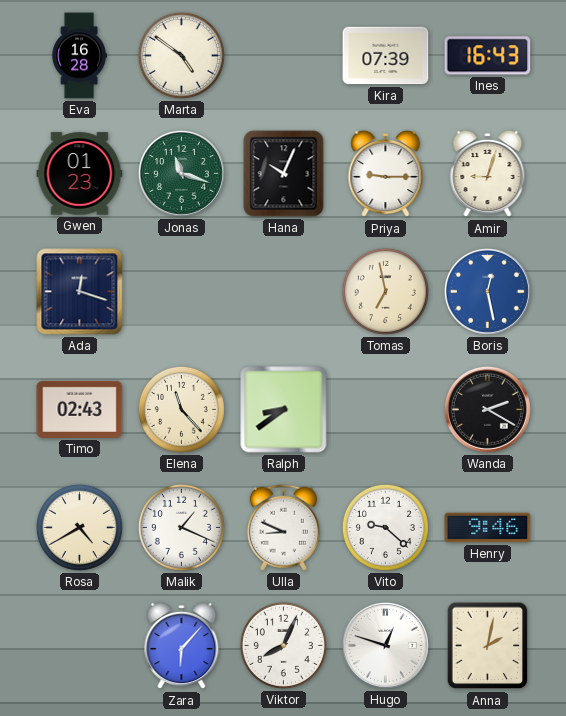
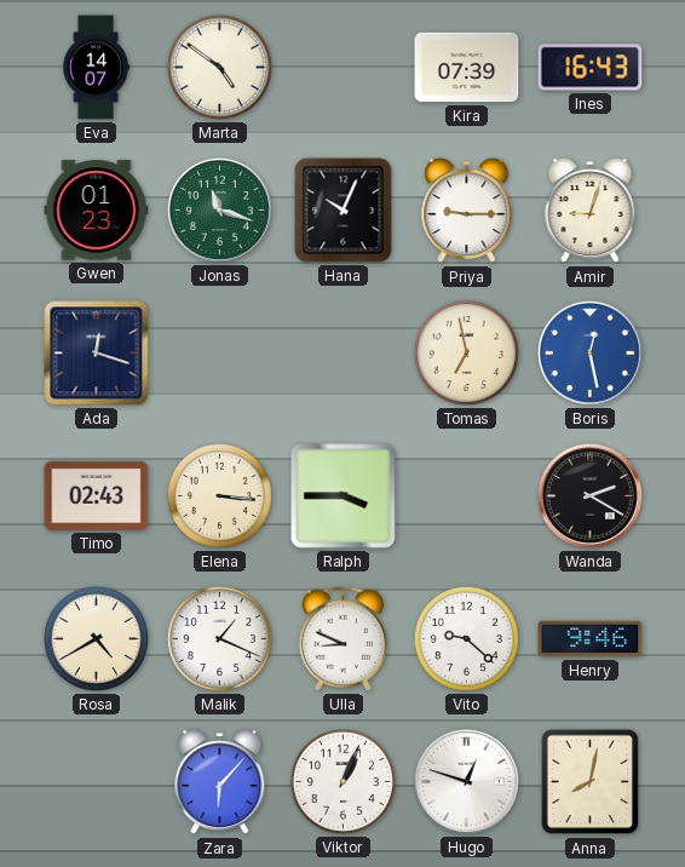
Eva: 16:28 -> 14:07 (96, 68)
Elena: 11:23 -> 3:16 (219, 495)
Ralph: 8:39 -> 3:45 (344, 496)
Viktor: 8:04 -> 1:04 (342, 781)
Anna: 2:02 -> 8:02 (591, 782)
